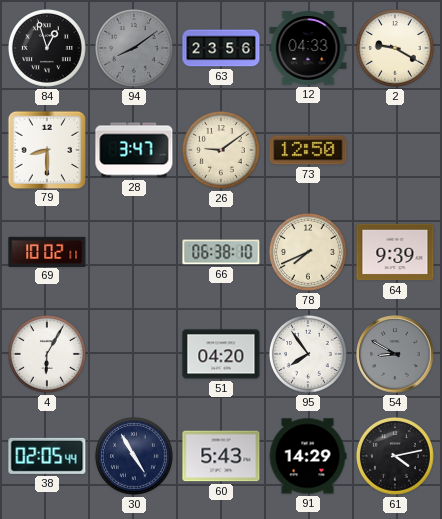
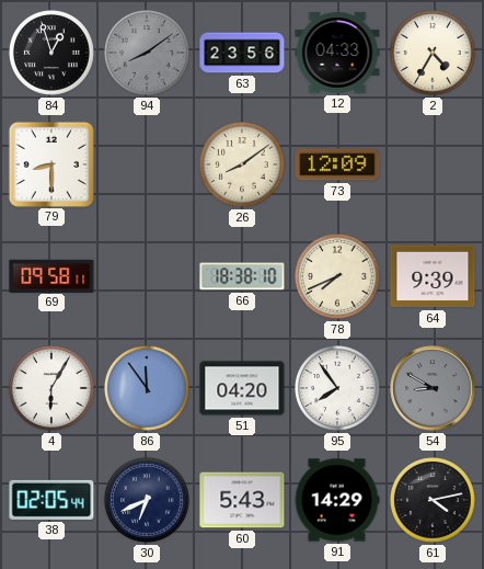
2: 9:20 -> 4:35 (433, 53)
28: 3:47 -> none (134, 150)
26: 9:09 -> 8:09 (242, 164)
73: 12:50 -> 12:09 (337, 164)
69: 10:02 -> 09:58 (51, 275)
66: 06:38 -> 18:38 (242, 276)
86: none -> 11:54 (147, 388)
30: 4:55 -> 6:41 (147, 500)
